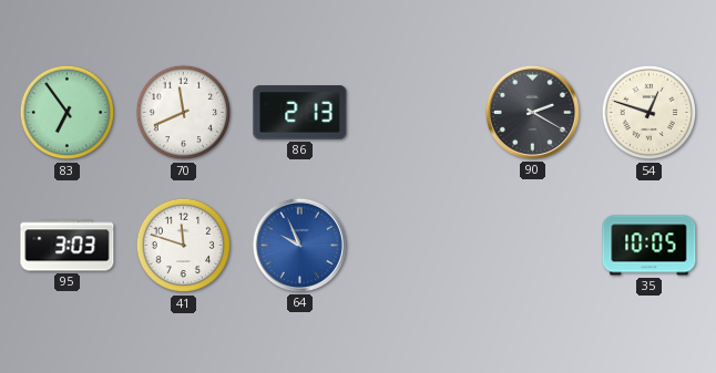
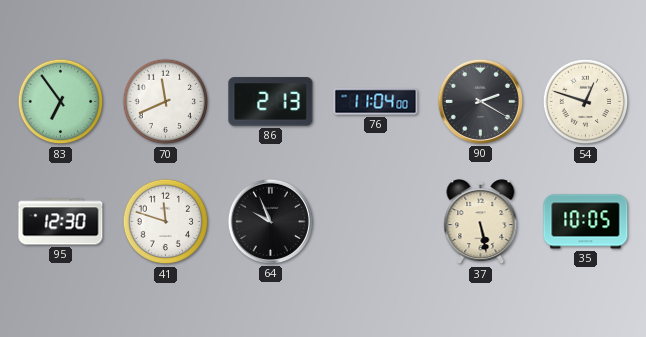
76: none -> 11:04 (376, 102)
95: 3:03 -> 12:30 (61, 222)
64 dial: blue -> black (270, 221)
37: none -> 5:28 (481, 222)
